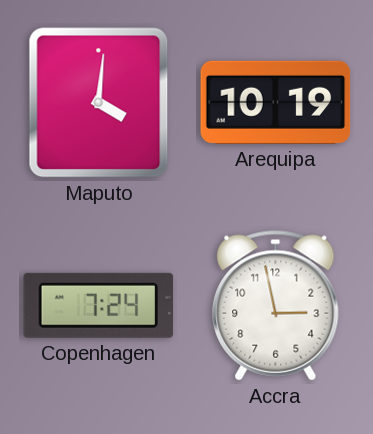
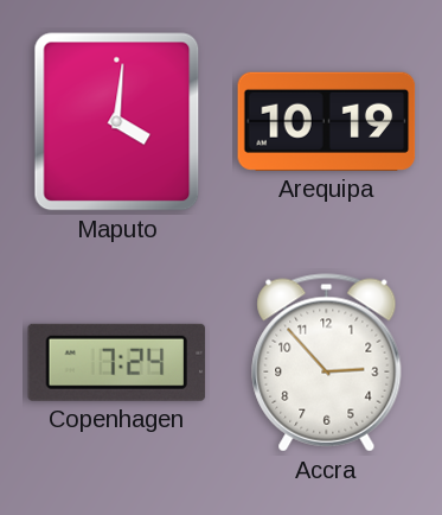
Accra: 2:58 -> 2:53 (327, 363)
